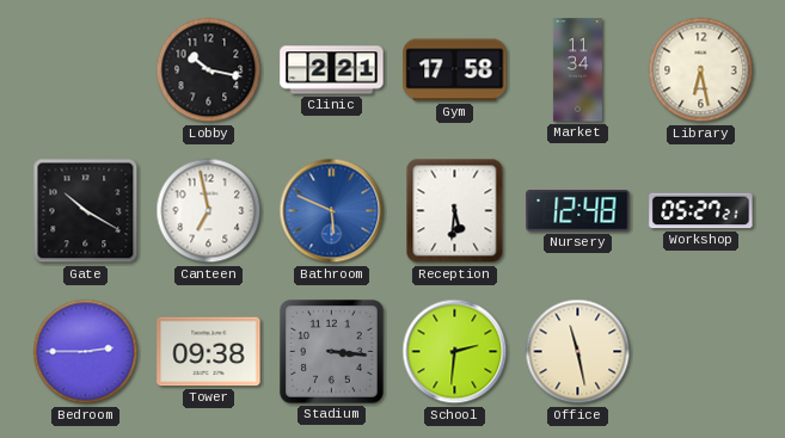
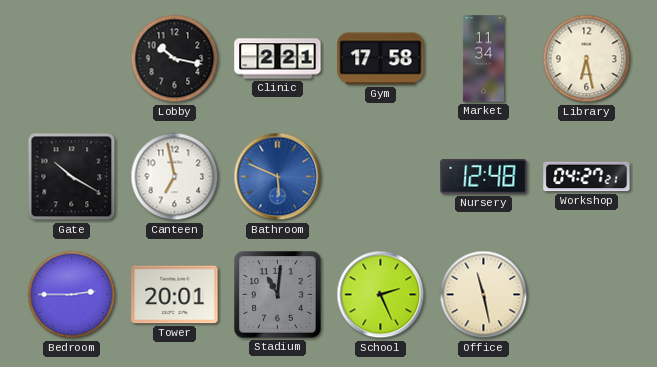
Reception: 5:31 -> none (455, 211)
Workshop: 05:27 -> 04:27 (587, 177)
Tower: 09:38 -> 20:01 (175, 295)
Stadium: 3:16 -> 11:01 (278, 295)
School: 2:31 -> 2:26 (381, 295)
